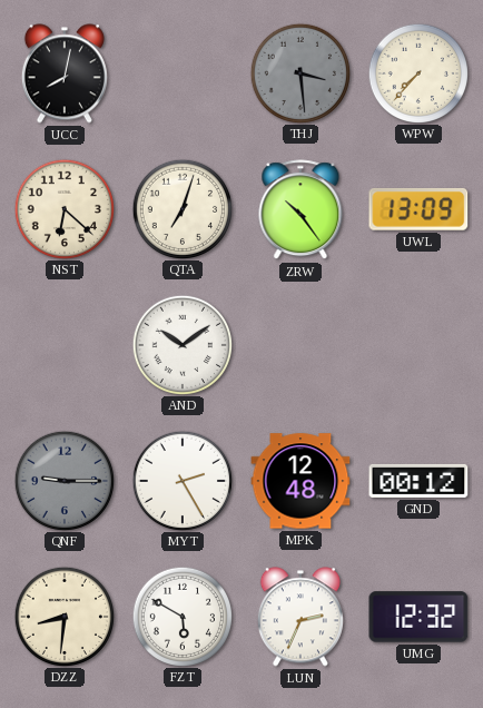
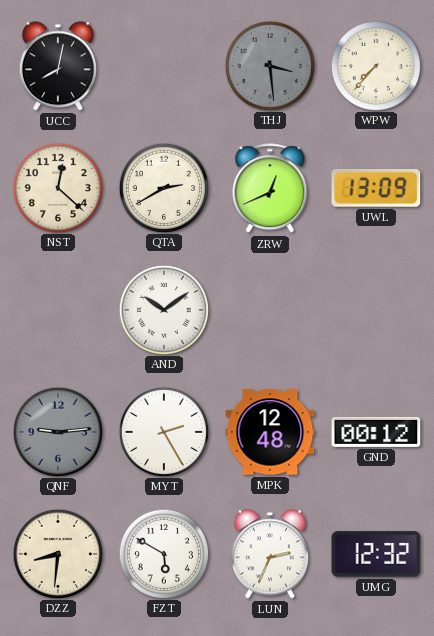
NST: 6:22 -> 12:22 (57, 187)
QTA: 7:03 -> 2:40 (163, 187)
ZRW: 10:24 -> 12:41 (270, 189)
QNF: 9:15 -> 9:14 (57, 431)
